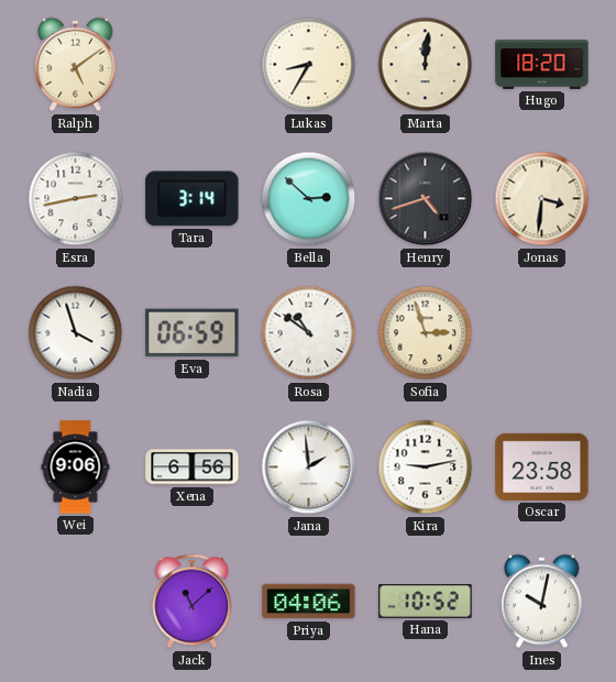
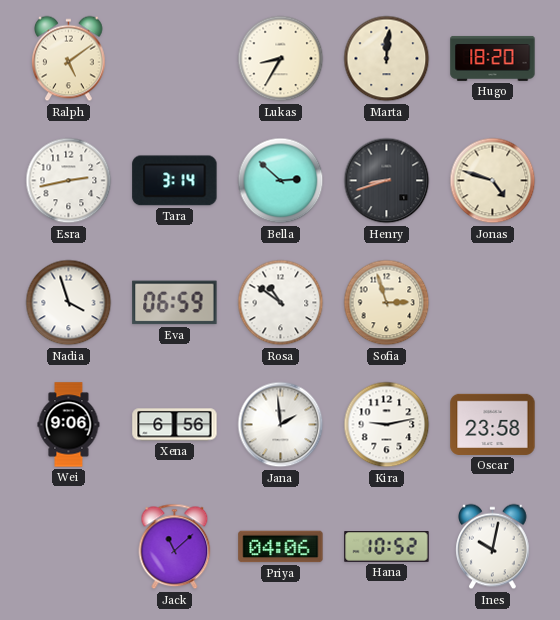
Henry: 4:42 -> 8:42 (387, 181)
Jonas: 3:31 -> 4:48 (493, 181)
